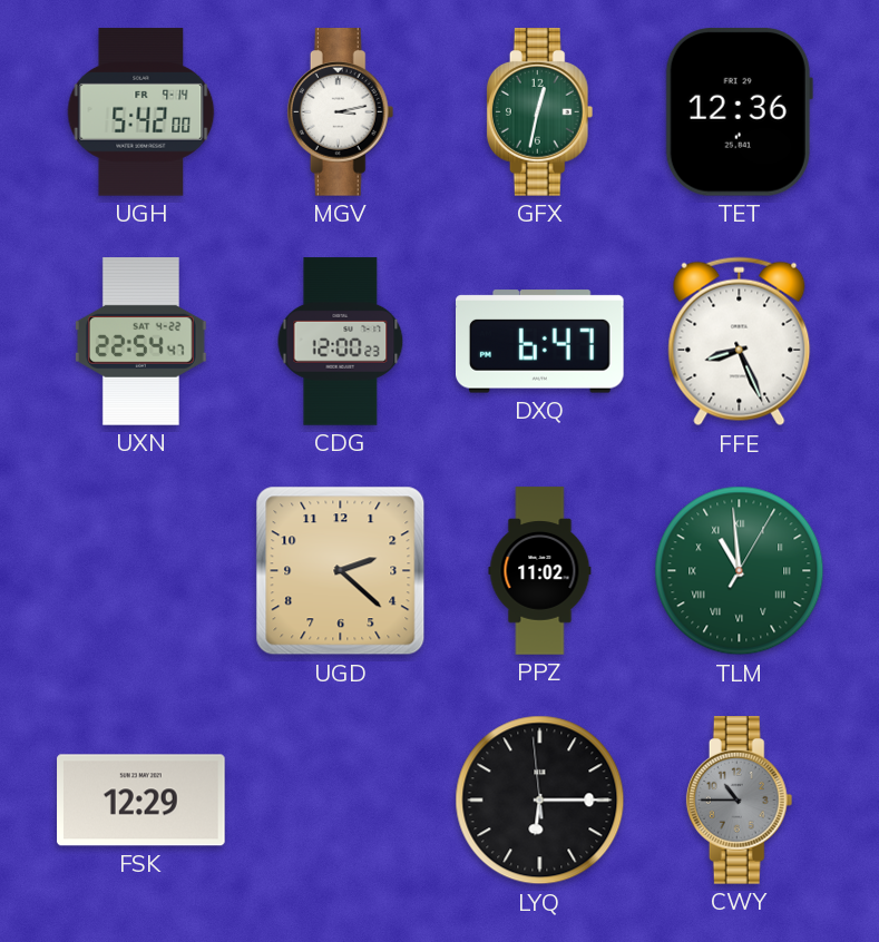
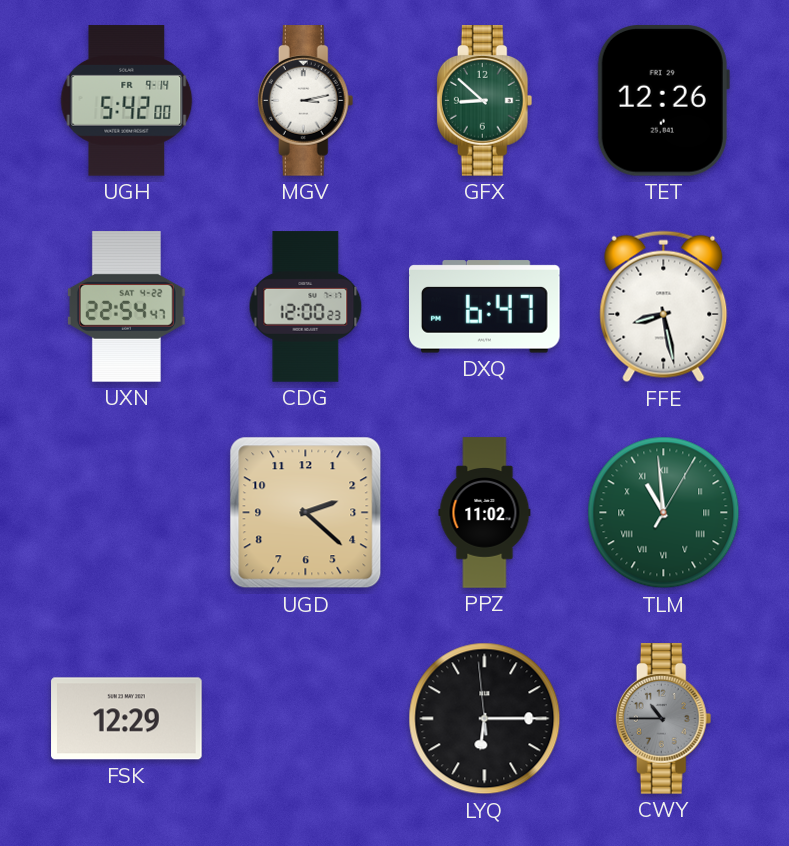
GFX: 12:32 -> 8:52 (485, 101)
TET: 12:36 -> 12:26 (663, 100)
FFE: 8:26 -> 8:28 (664, 307)
